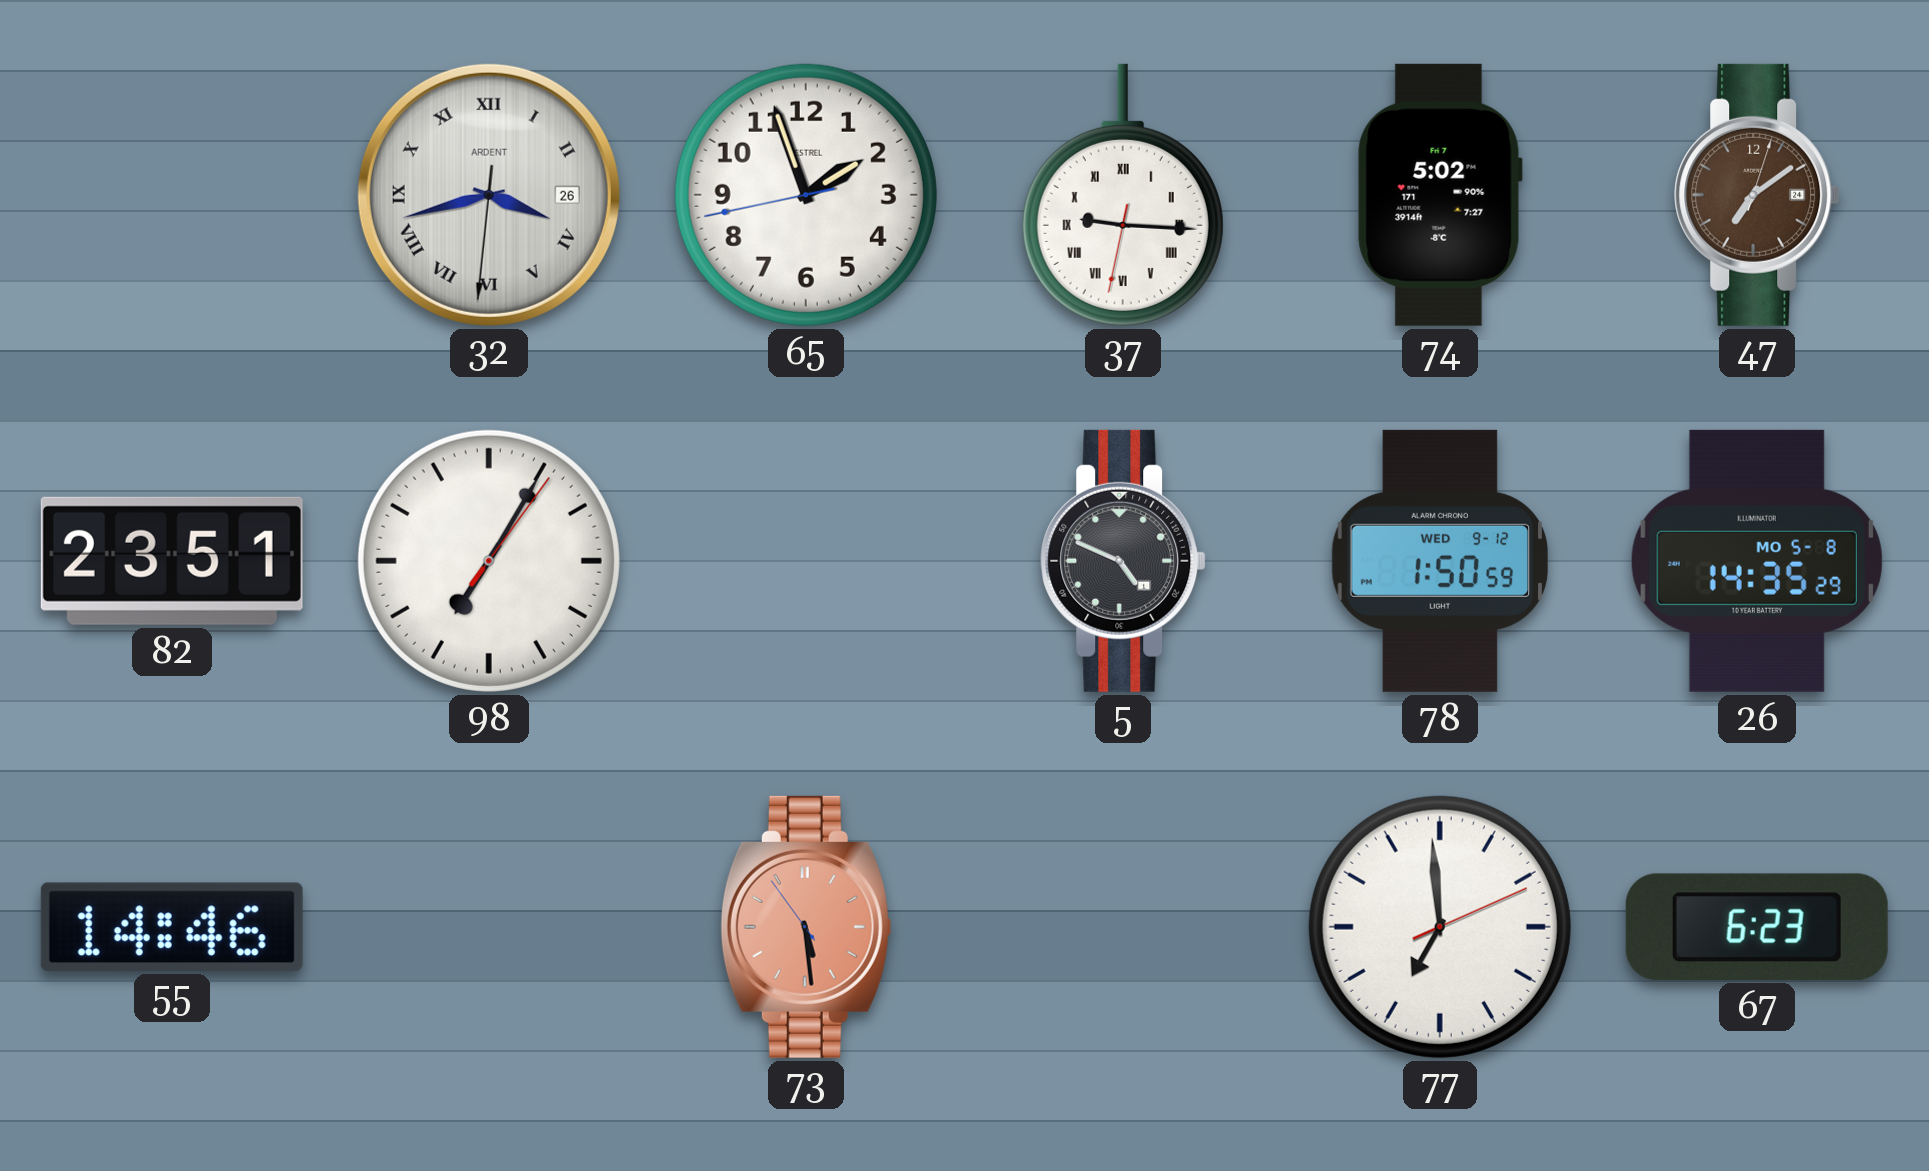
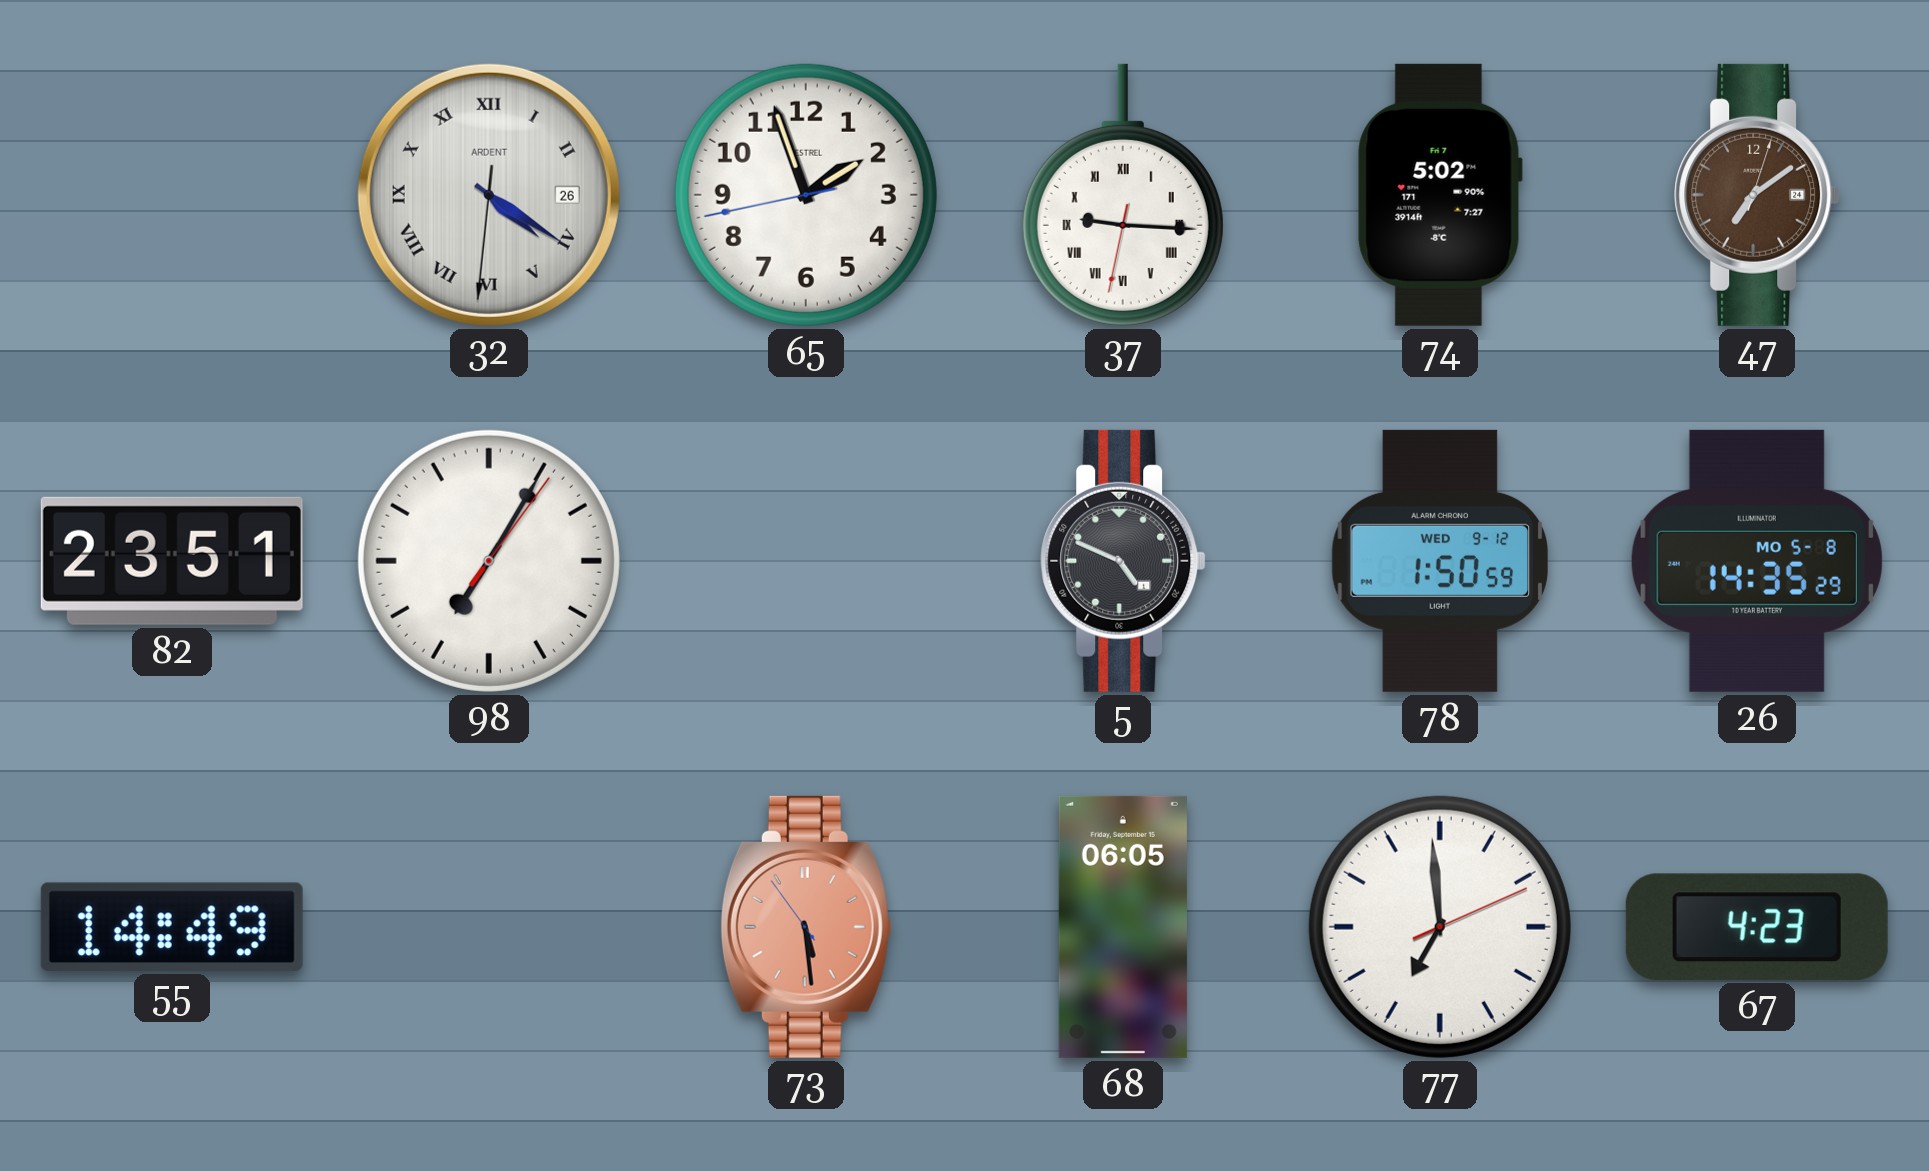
32: 3:42 -> 4:20 (489, 195)
55: 14:46 -> 14:49 (172, 927)
68: none -> 06:05 (1123, 927)
67: 6:23 -> 4:23 (1757, 927)
